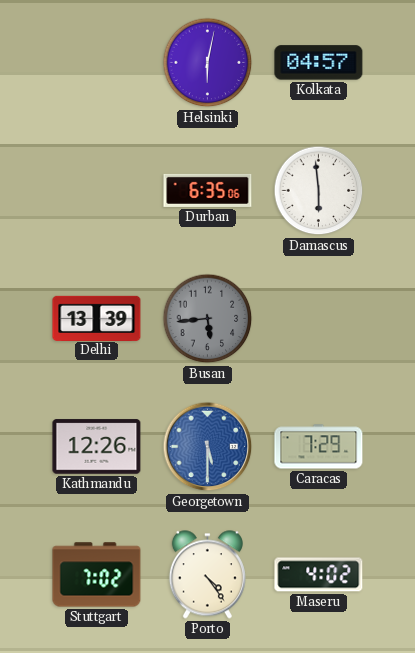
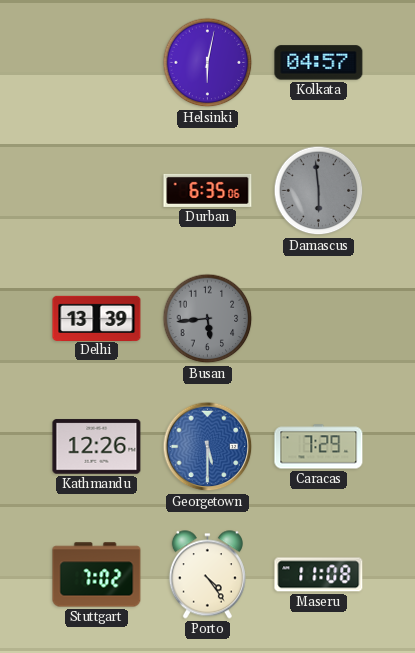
Damascus dial: white -> grey (319, 191)
Maseru: 4:02 -> 11:08 (319, 575)
